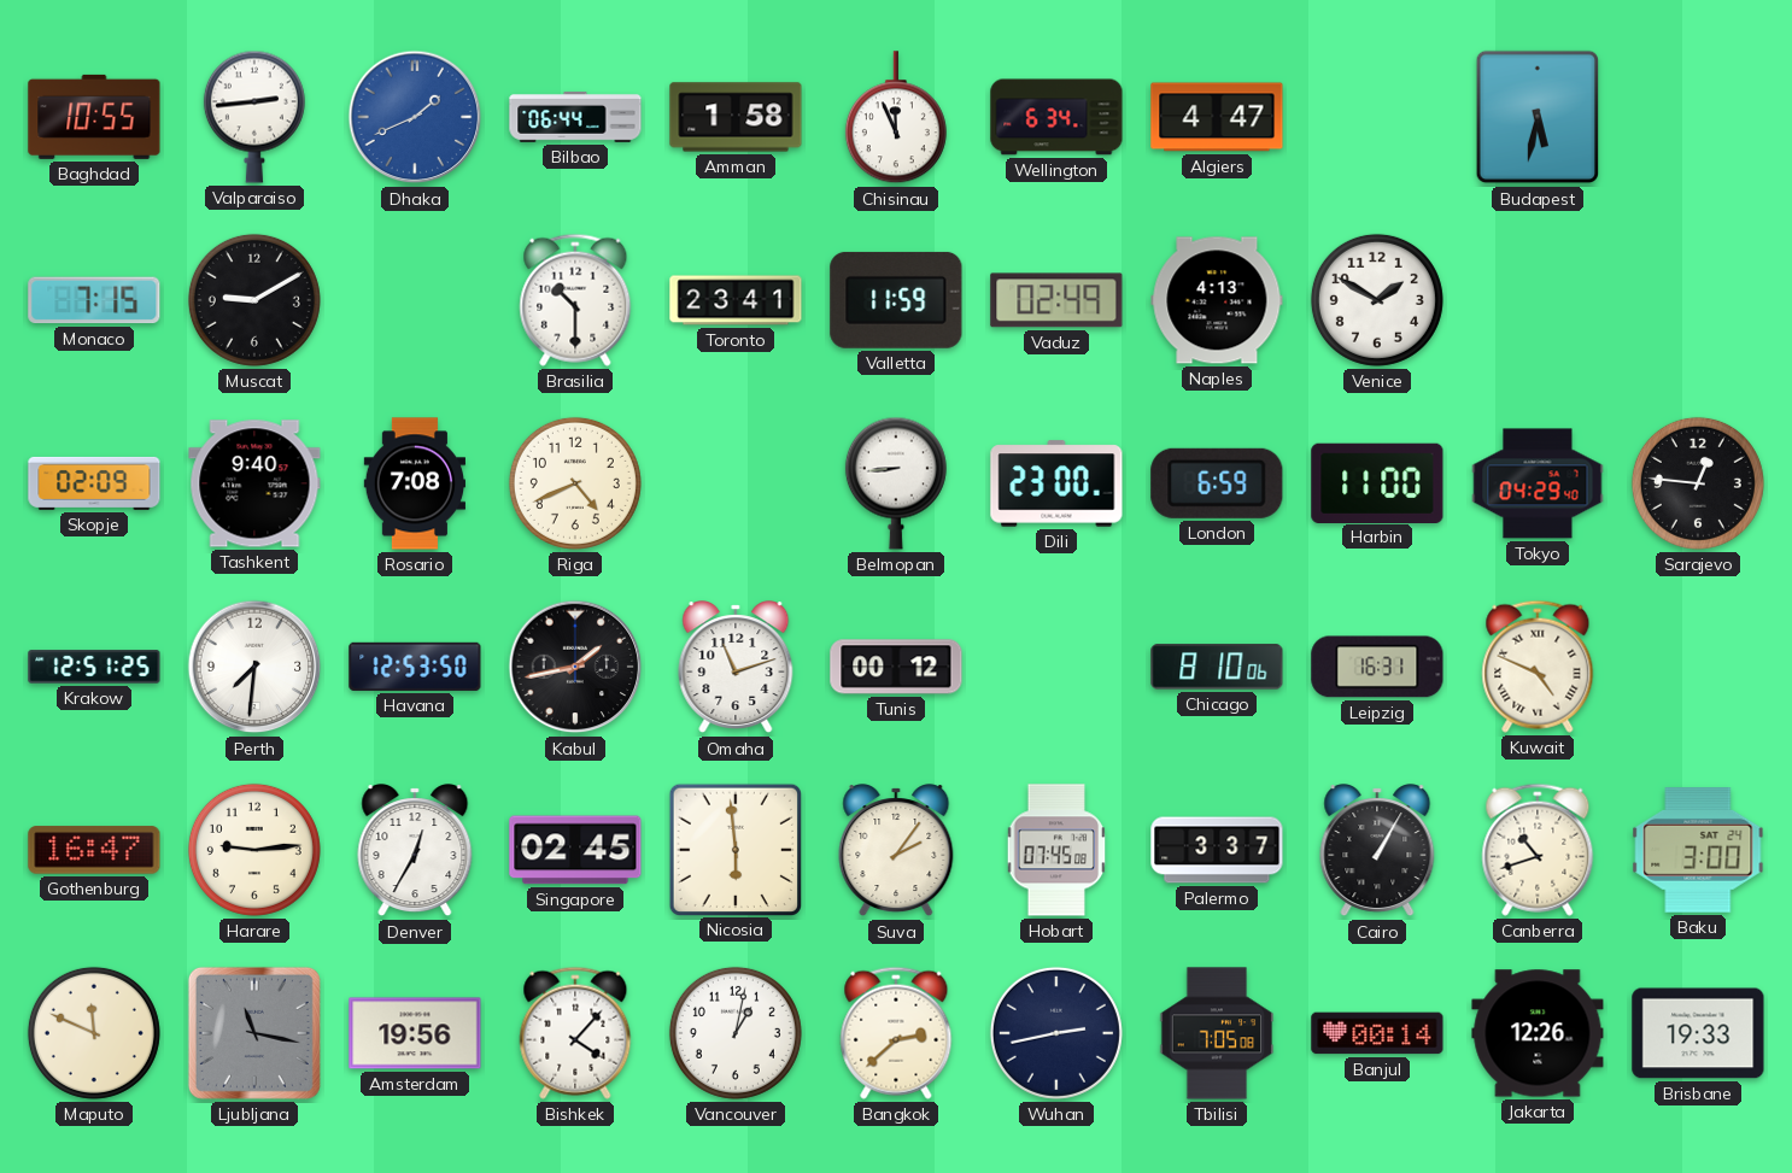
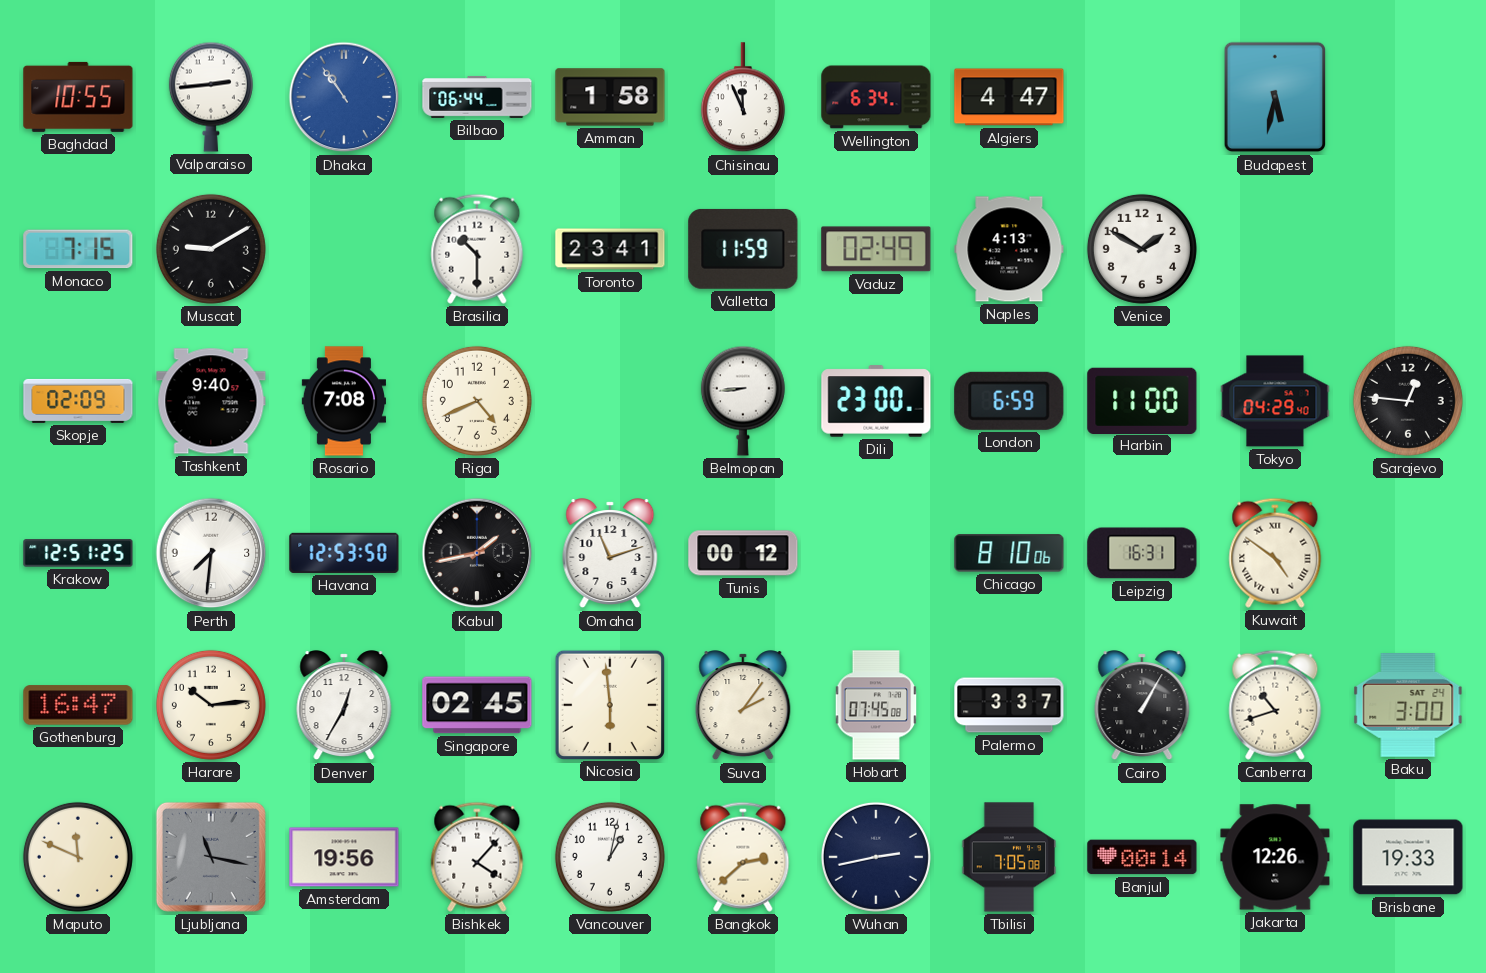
Dhaka: 1:41 -> 10:54 (344, 97)
Kuwait: 4:49 -> 4:51 (1275, 553)
Harare: 9:14 -> 10:14 (211, 705)
